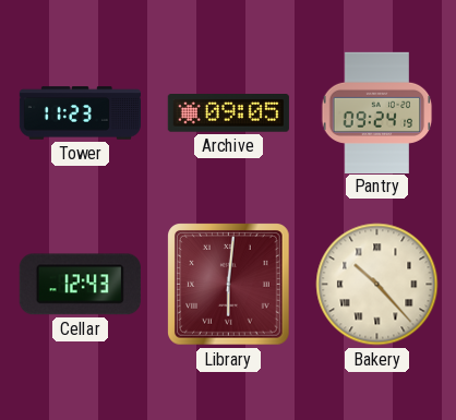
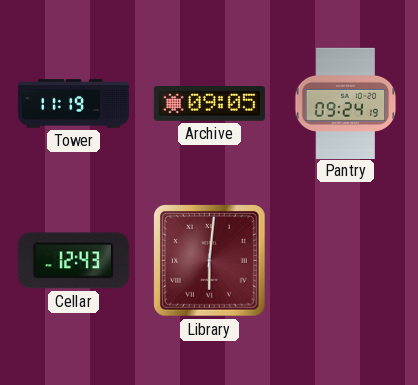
Tower: 11:23 -> 11:19 (73, 104)
Bakery: 10:23 -> none (377, 285)
